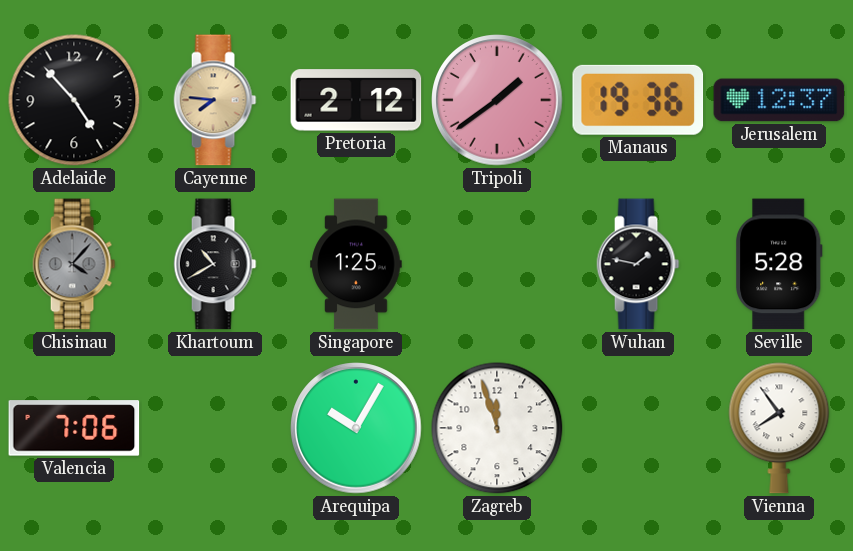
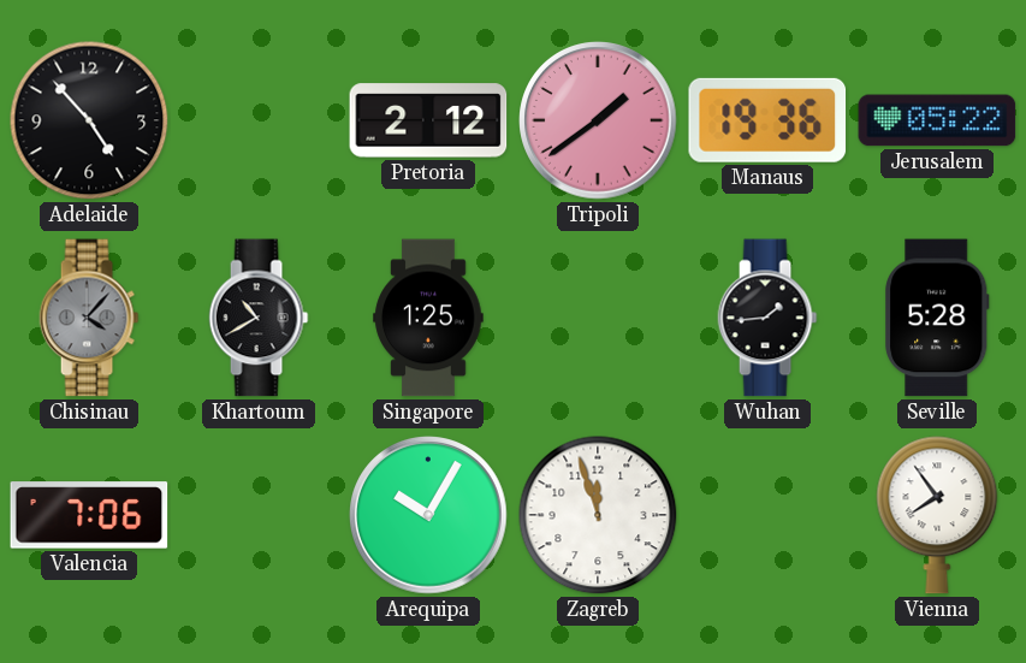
Cayenne: 7:46 -> none (215, 100)
Jerusalem: 12:37 -> 05:22 (937, 120)
Wuhan: 1:47 -> 1:44 (767, 318)
